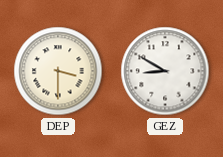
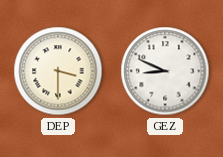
GEZ: 8:50 -> 8:49 (165, 71)
